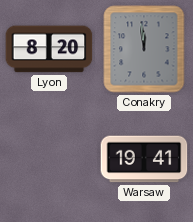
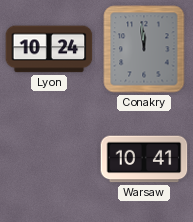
Lyon: 8:20 -> 10:24 (49, 49)
Warsaw: 19:41 -> 10:41 (144, 159)
